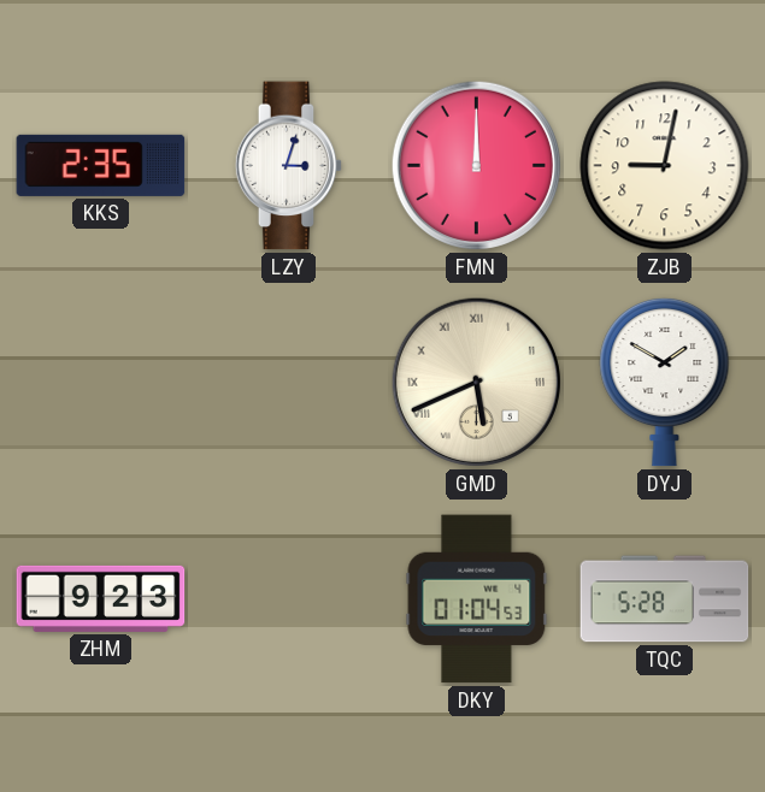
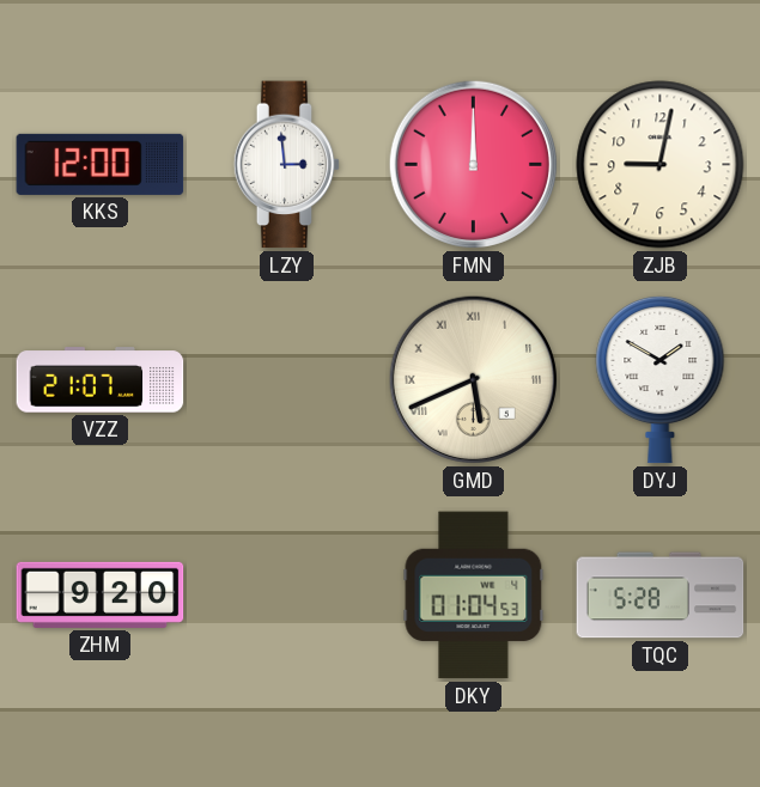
KKS: 2:35 -> 12:00 (101, 164)
LZY: 3:03 -> 2:59 (287, 165)
VZZ: none -> 21:07 (101, 380)
ZHM: 9:23 -> 9:20 (101, 594)
